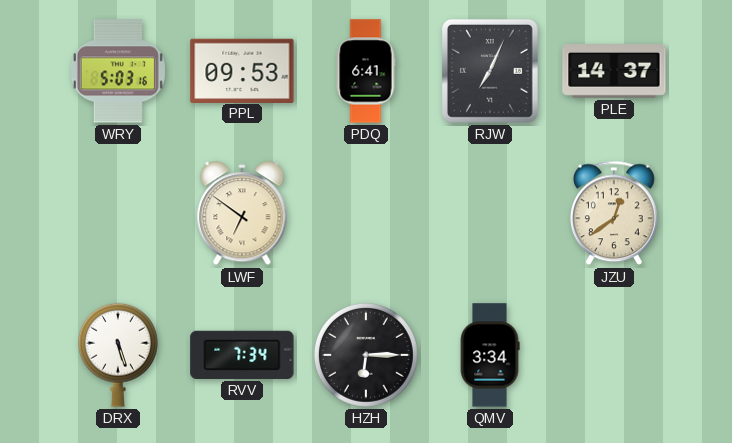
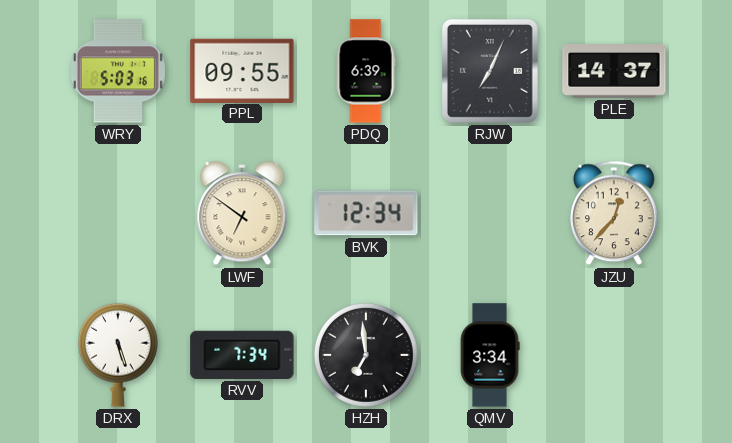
PPL: 09:53 -> 09:55 (242, 70)
PDQ: 6:41 -> 6:39 (366, 71)
BVK: none -> 12:34 (366, 213)
JZU: 12:39 -> 12:37 (614, 213)
HZH: 6:15 -> 6:59 (366, 355)
